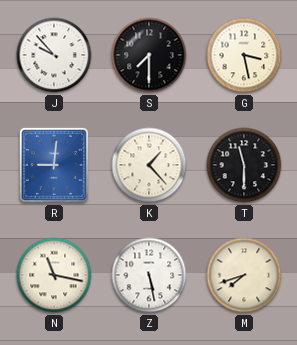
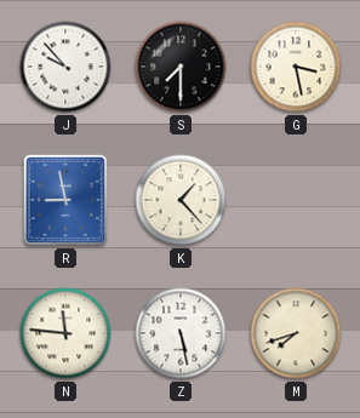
R: 9:01 -> 8:58 (65, 200)
T: 11:30 -> none (244, 165)
N: 11:17 -> 11:46 (65, 333)
